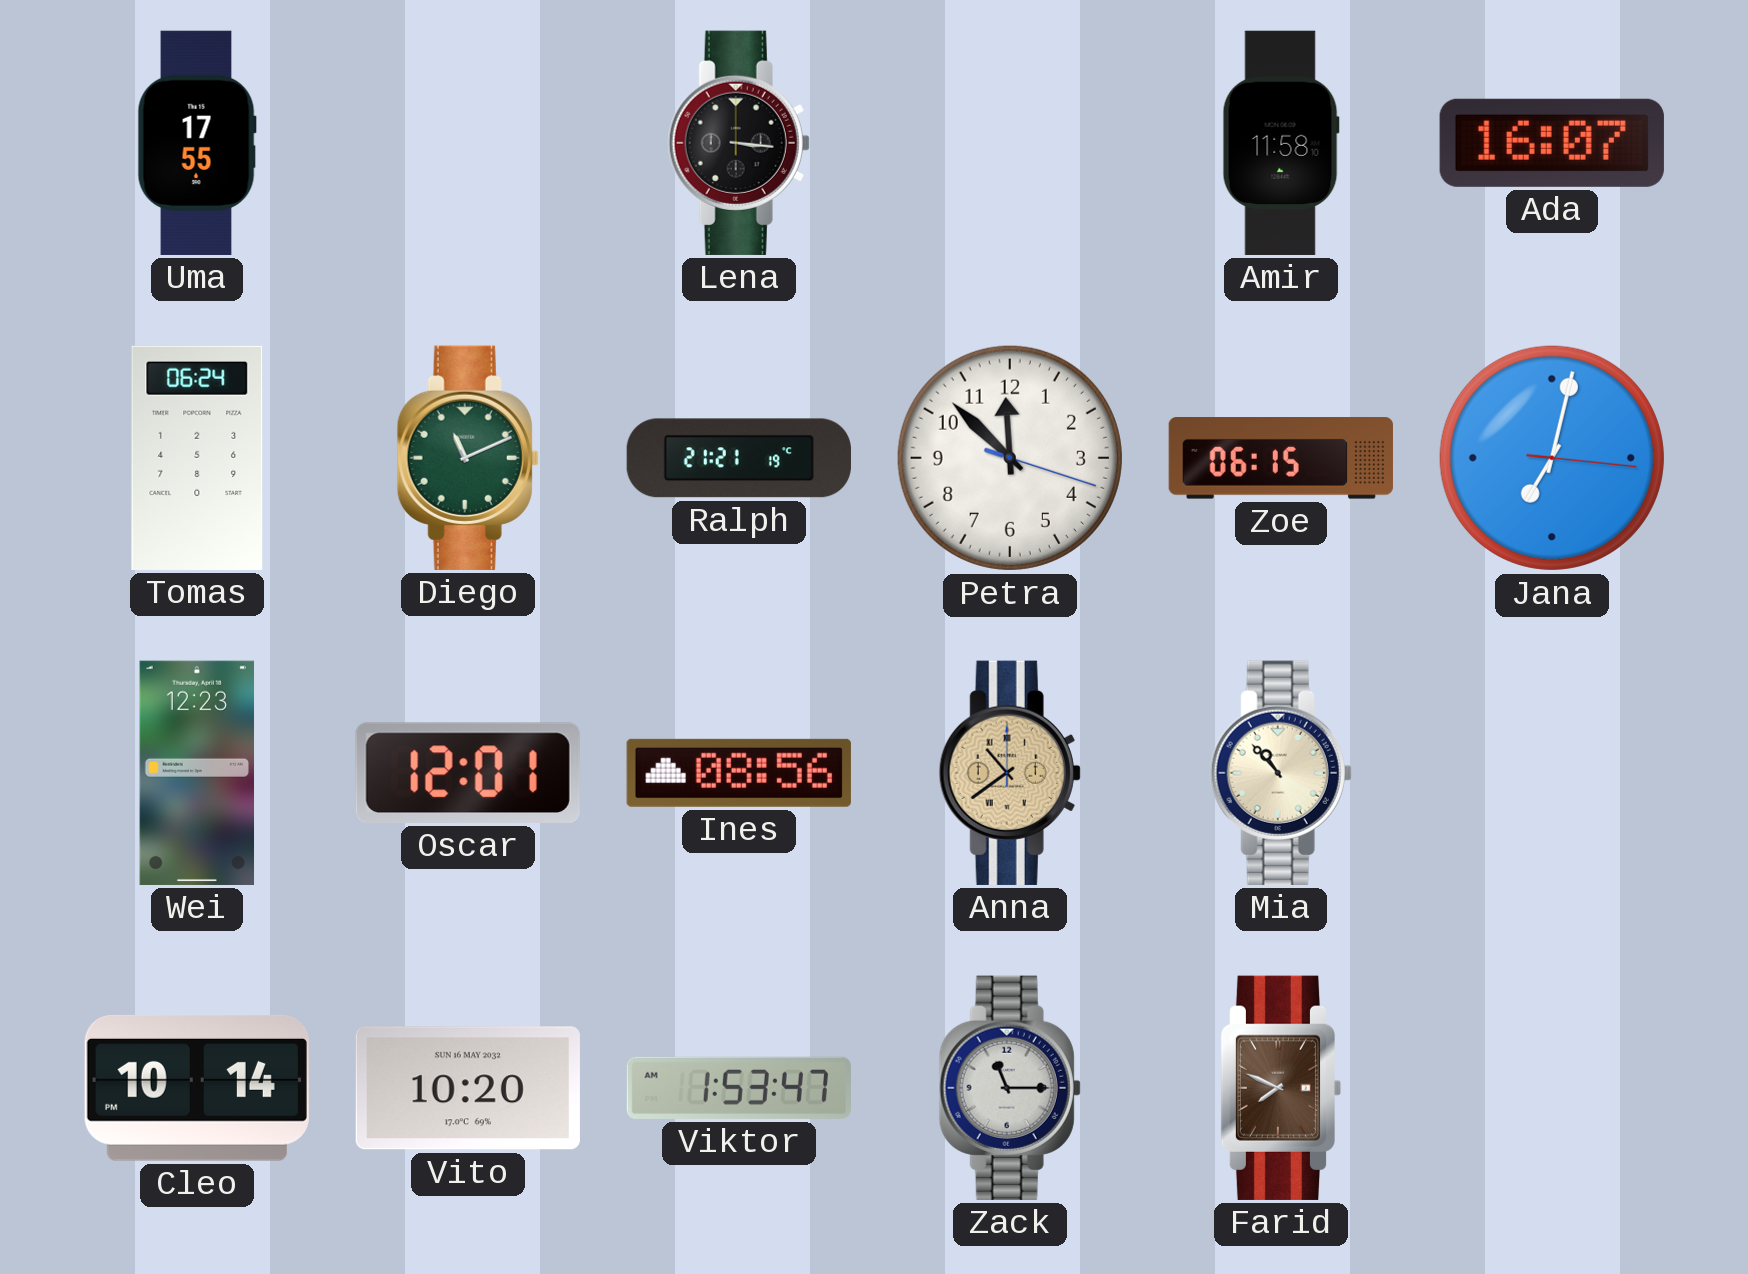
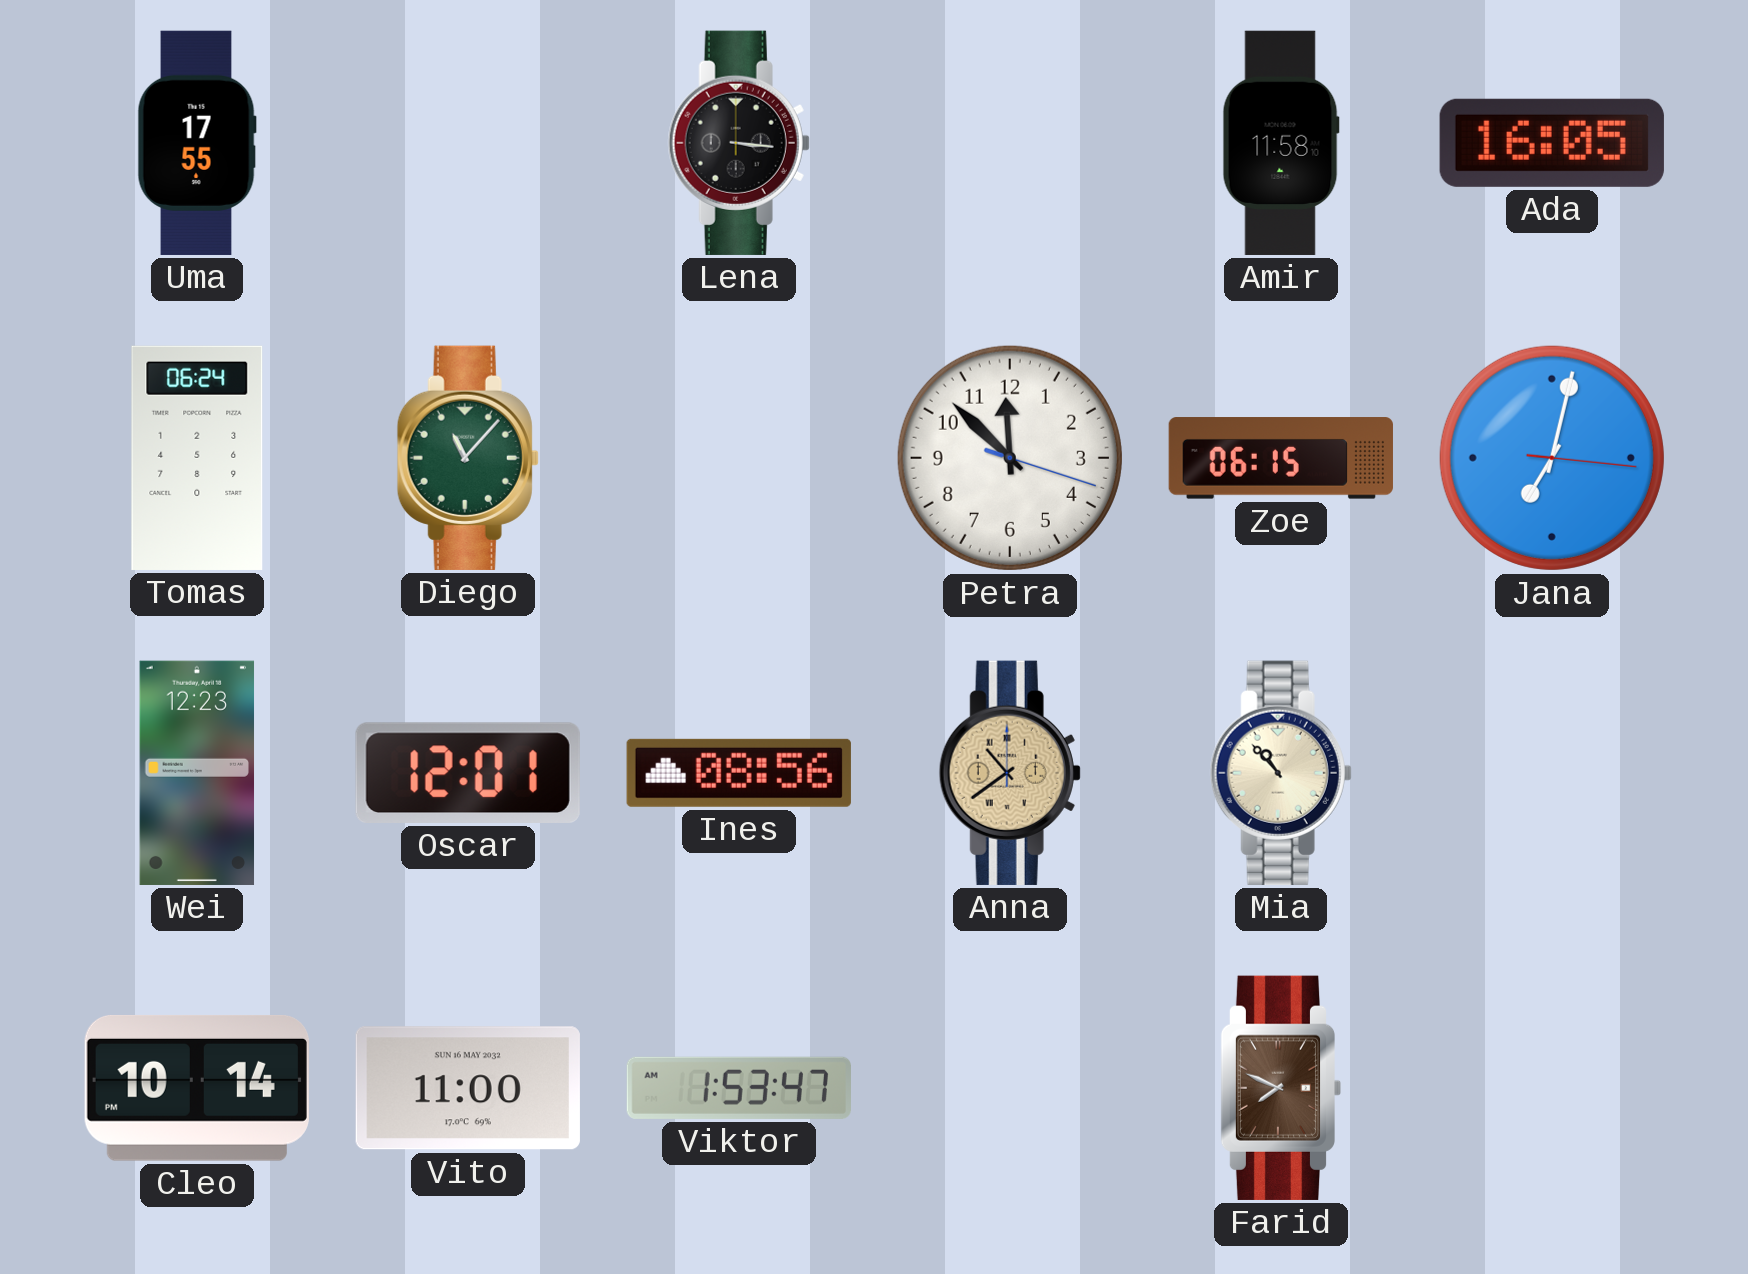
Ada: 16:07 -> 16:05 (1552, 143)
Diego: 11:11 -> 11:07 (468, 458)
Ralph: 21:21 -> none (739, 458)
Vito: 10:20 -> 11:00 (468, 1088)
Zack: 11:15 -> none (1010, 1088)
